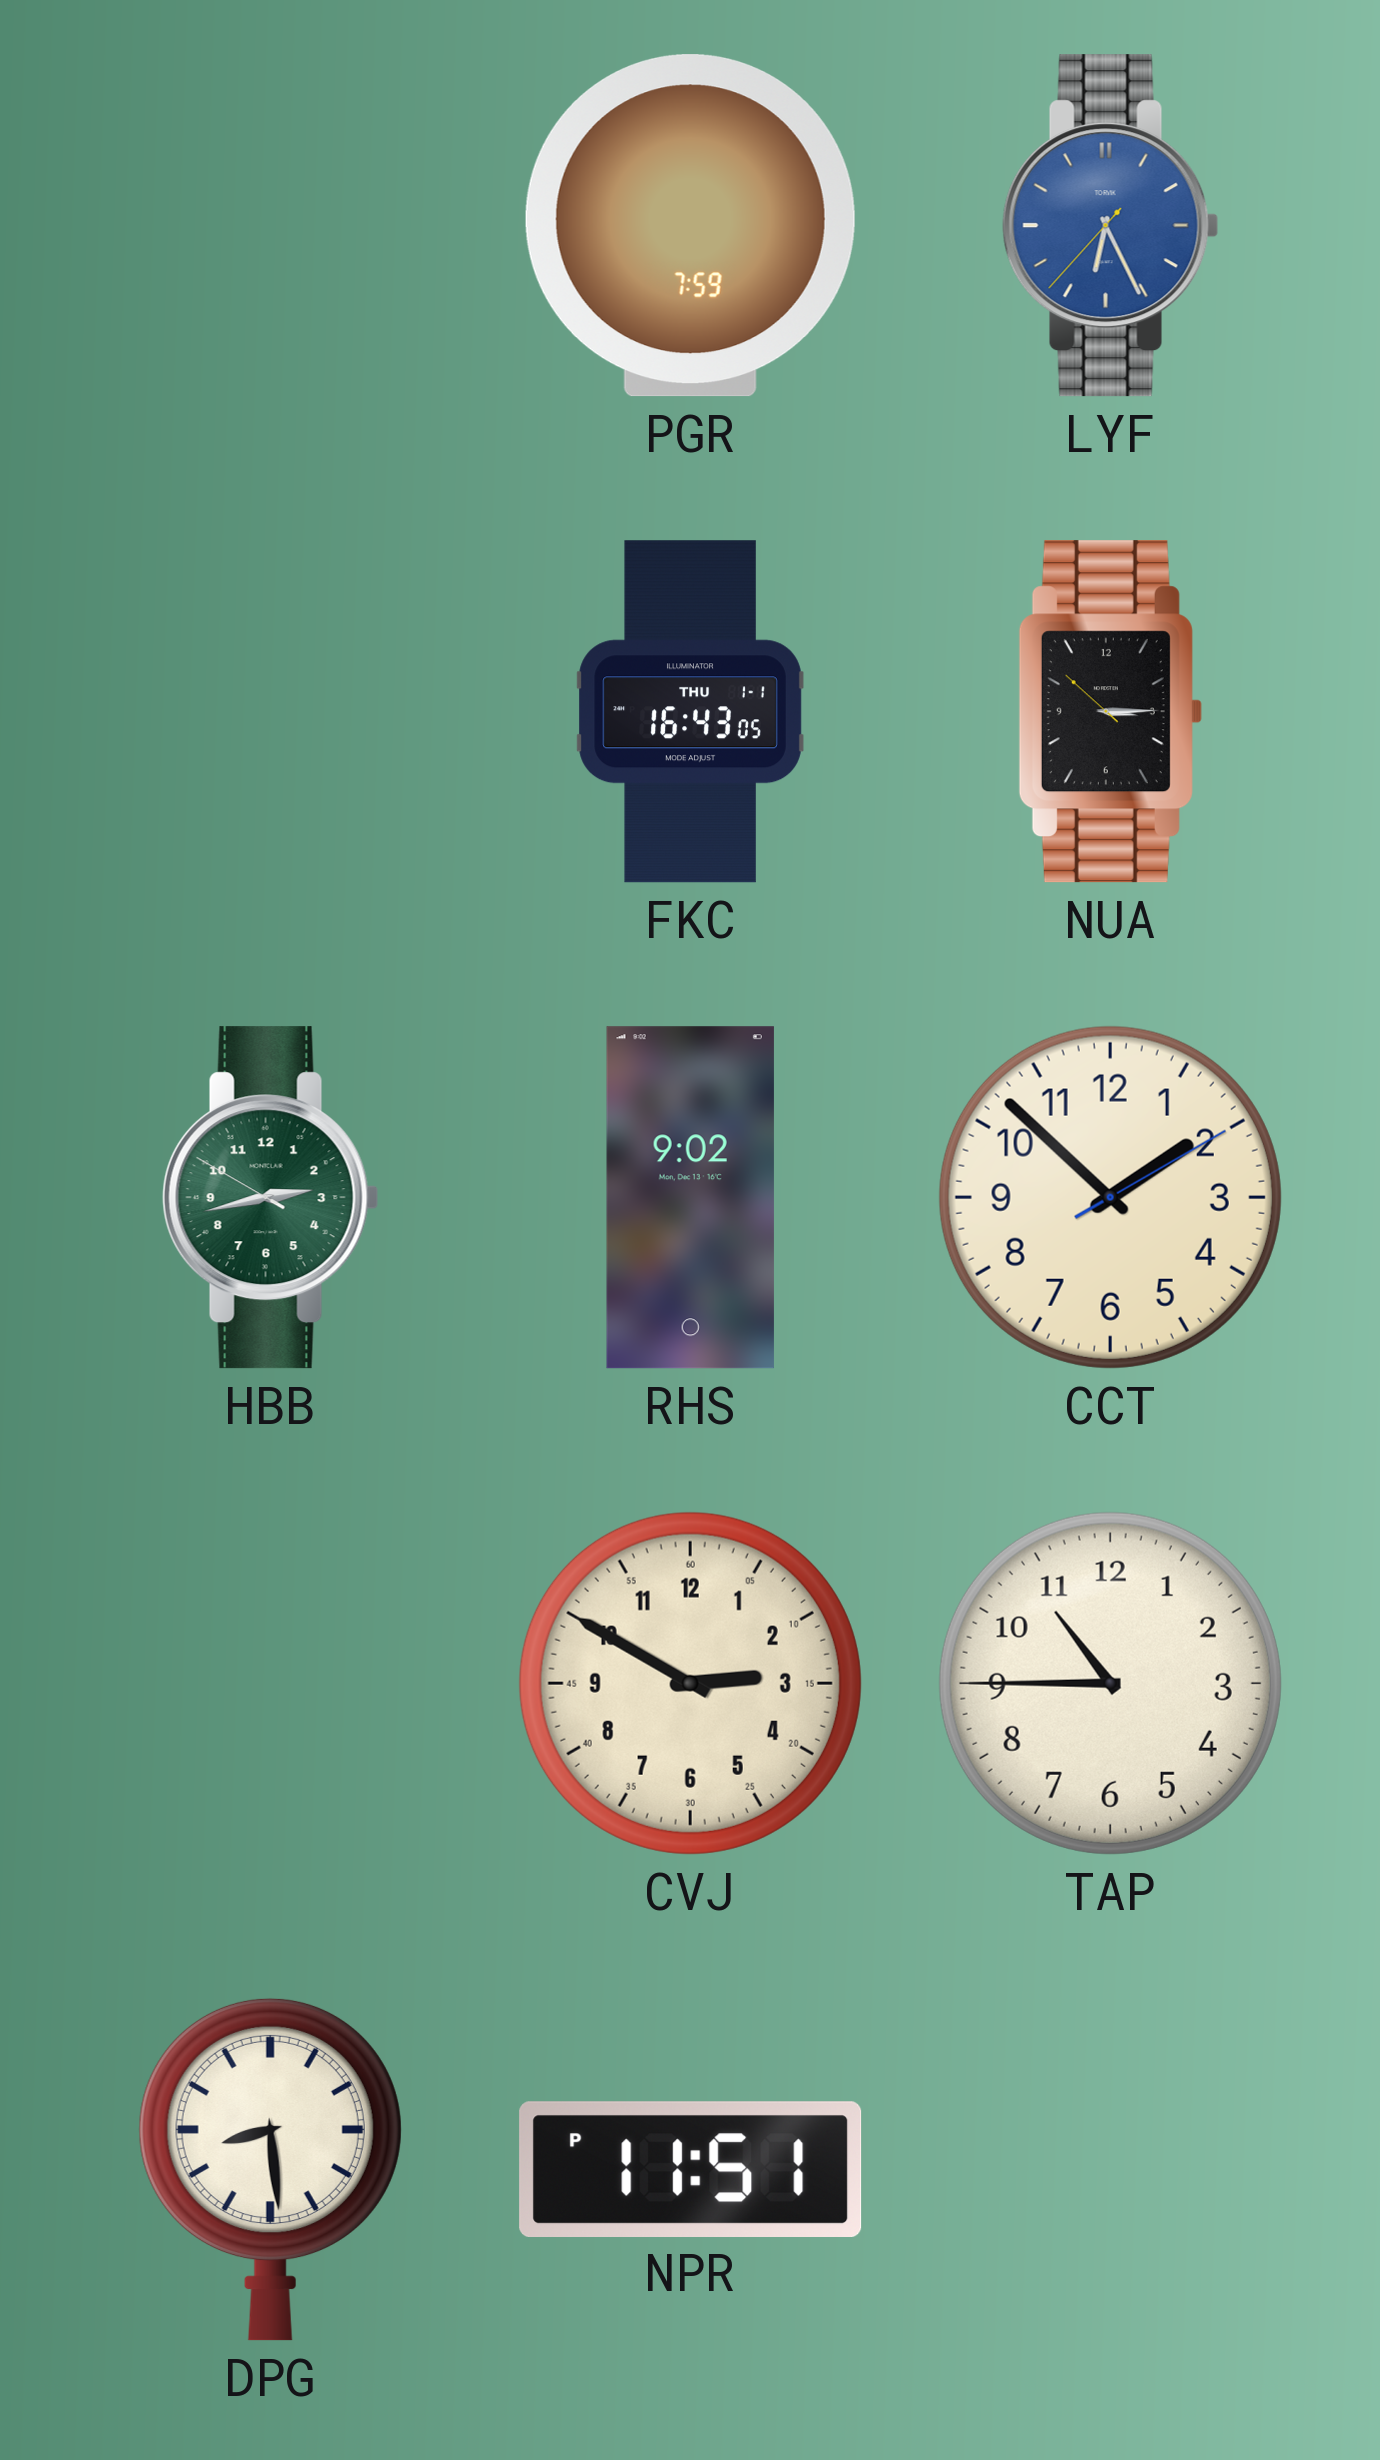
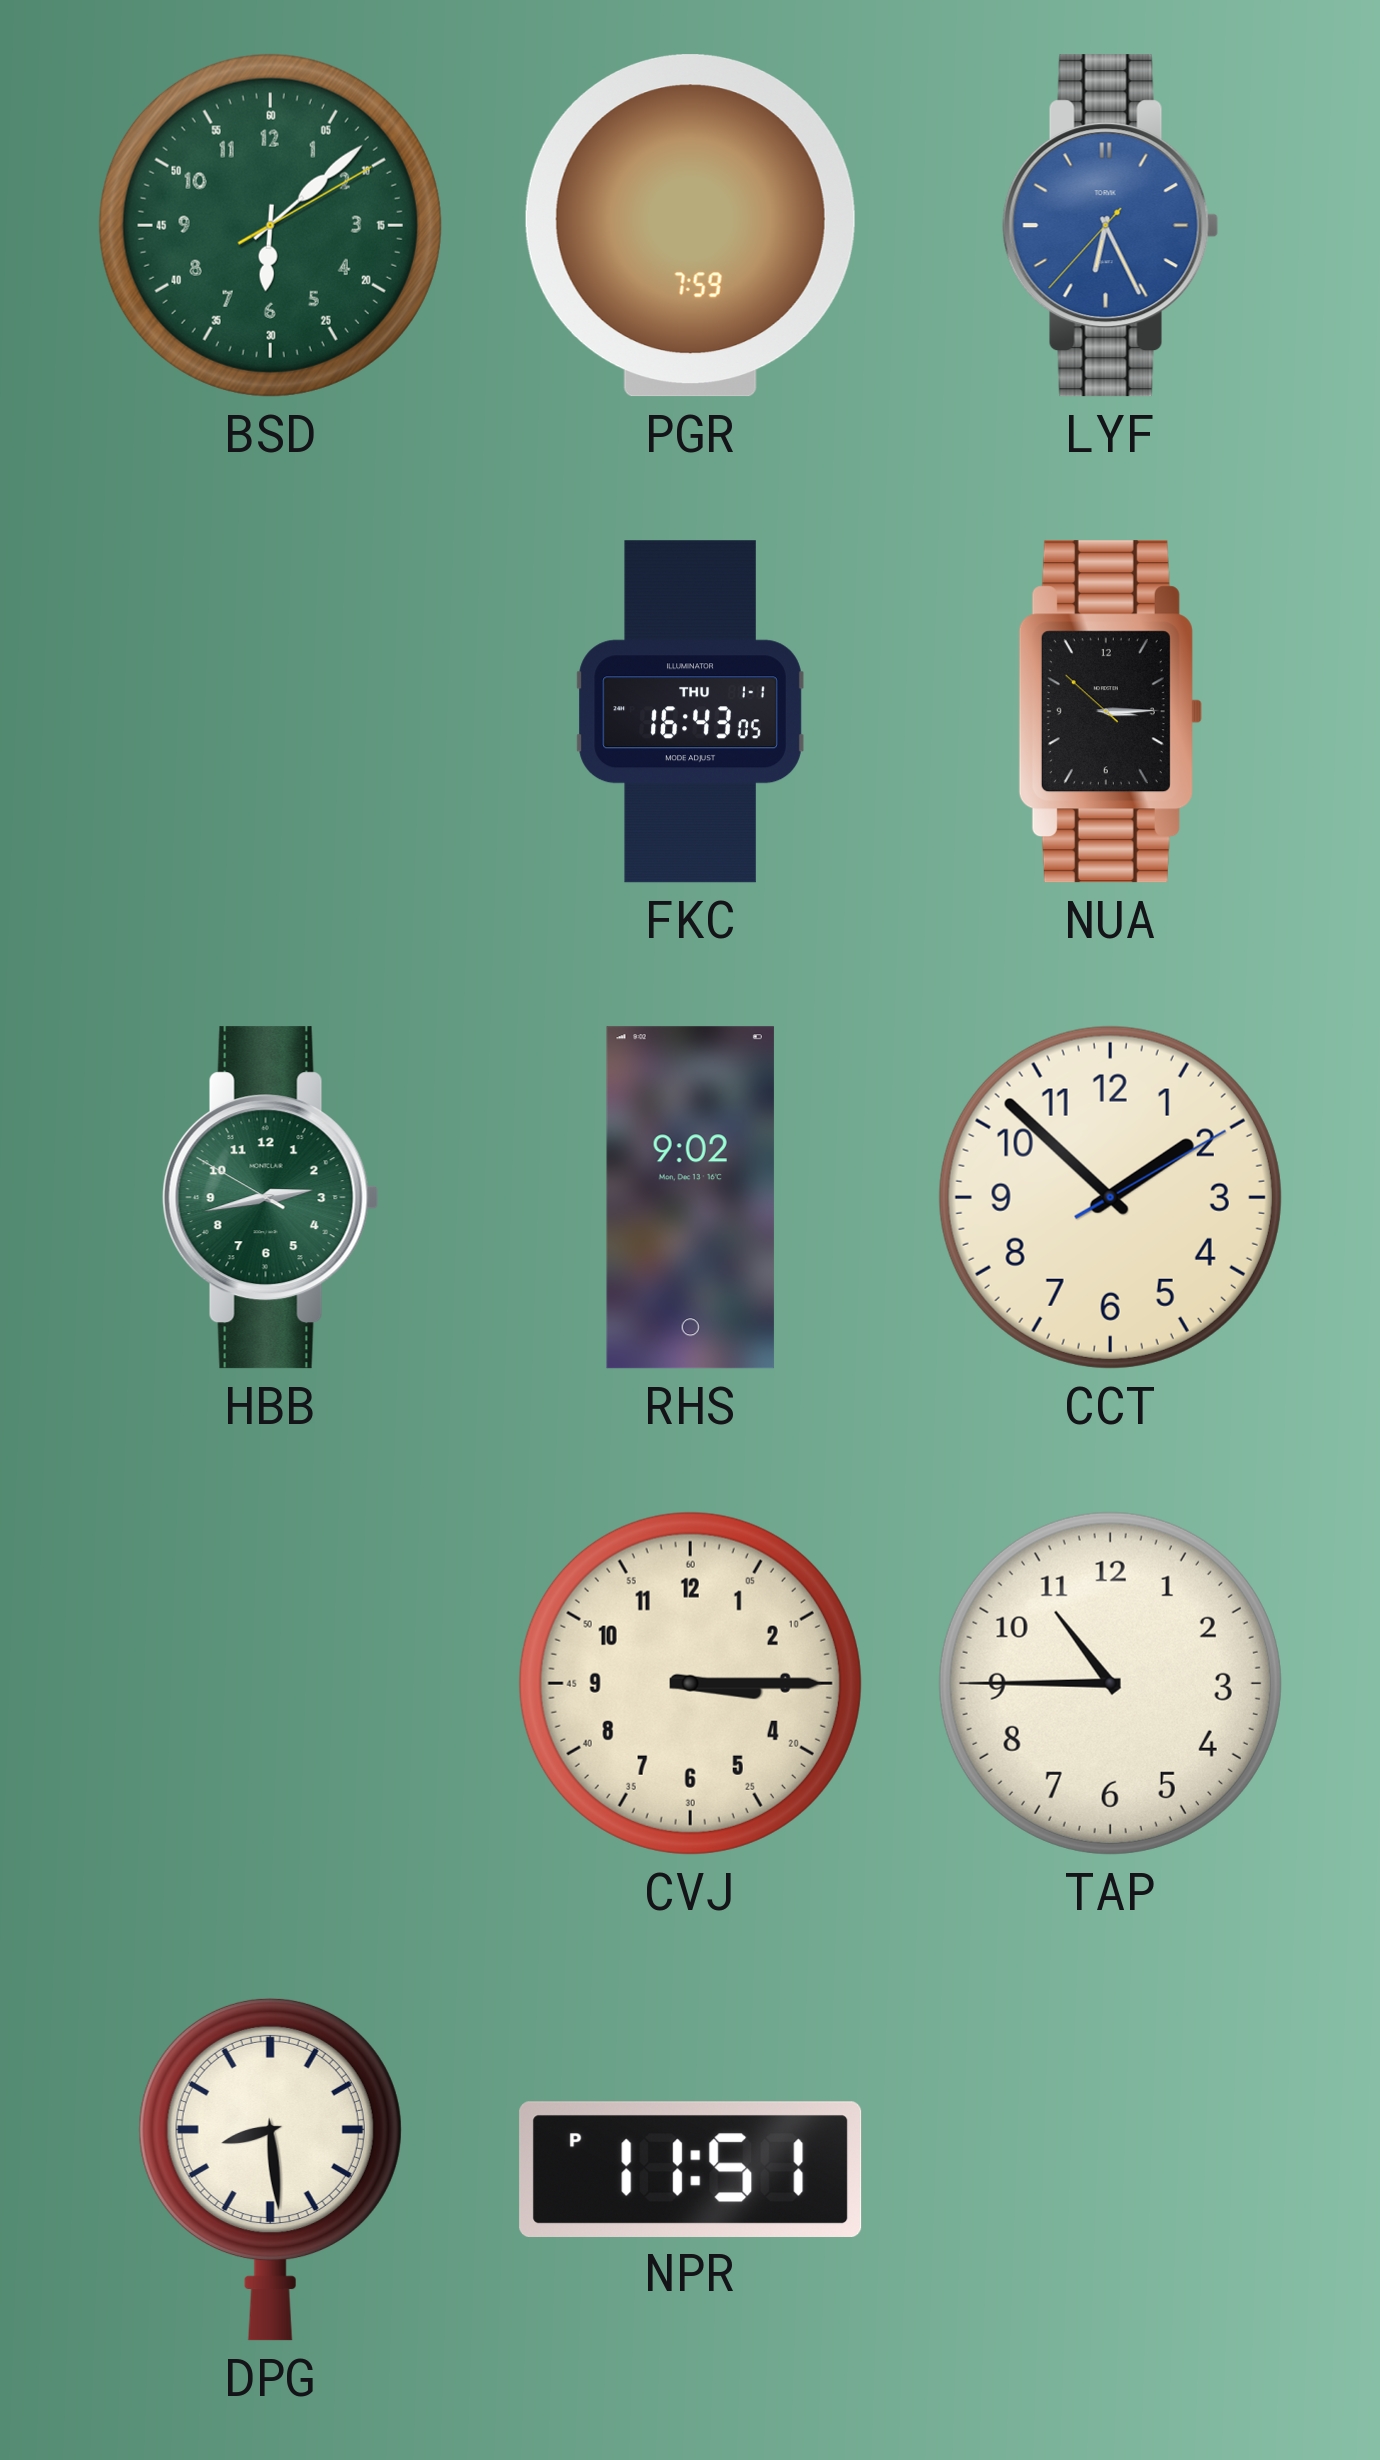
BSD: none -> 6:08 (270, 225)
CVJ: 2:50 -> 3:15 (690, 1683)
